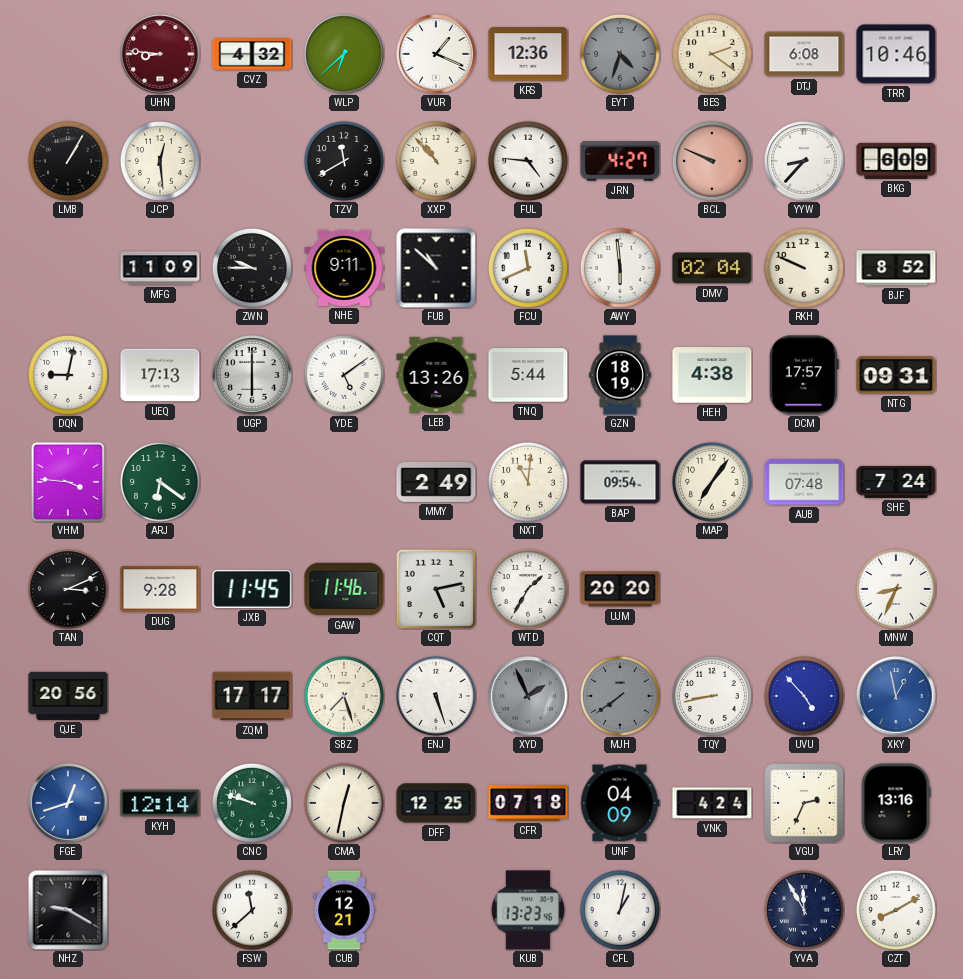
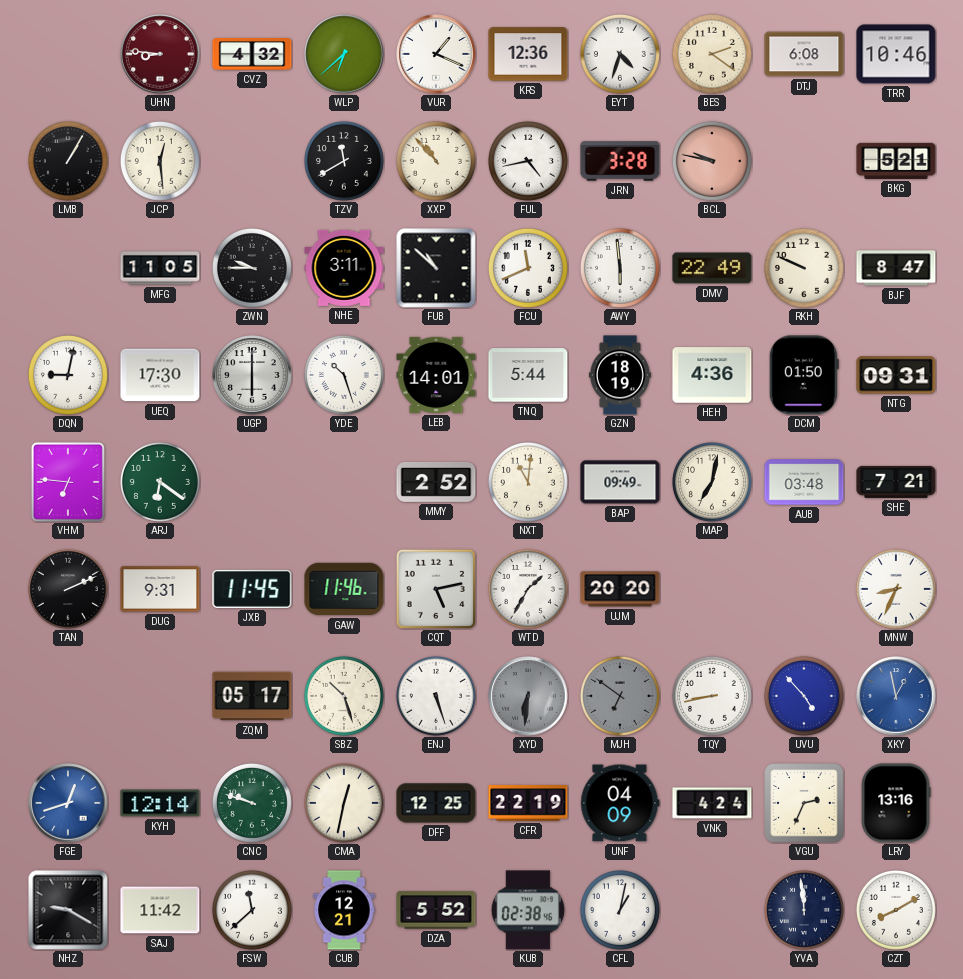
EYT dial: grey -> white (620, 54)
FUL: 4:46 -> 4:43 (528, 161)
JRN: 4:27 -> 3:28 (620, 161)
BCL: 9:49 -> 9:47 (712, 161)
YYW: 8:37 -> none (804, 161)
BKG: 6:09 -> 5:21 (896, 161)
MFG: 11:09 -> 11:05 (160, 268)
NHE: 9:11 -> 3:11 (344, 268)
DMV: 02:04 -> 22:49 (712, 268)
BJF: 8:52 -> 8:47 (896, 268)
UEQ: 17:13 -> 17:30 (160, 375)
YDE: 5:09 -> 10:27 (344, 375)
LEB: 13:26 -> 14:01 (436, 375)
HEH: 4:38 -> 4:36 (712, 375)
DCM: 17:57 -> 01:50 (804, 375)
VHM: 3:46 -> 6:46 (68, 482)
MMY: 2:49 -> 2:52 (436, 482)
BAP: 09:54 -> 09:49 (620, 482)
MAP: 7:06 -> 7:02 (712, 482)
AUB: 07:48 -> 03:48 (804, 482)
SHE: 7:24 -> 7:21 (896, 482)
TAN: 3:11 -> 2:11 (68, 589)
DUG: 9:28 -> 9:31 (160, 589)
QJE: 20:56 -> none (68, 696)
ZQM: 17:17 -> 05:17 (252, 696)
SBZ: 7:27 -> 10:27 (344, 696)
XYD: 1:56 -> 6:31 (528, 696)
MJH: 7:39 -> 6:51 (620, 696)
CFR: 07:18 -> 22:19 (528, 804)
SAJ: none -> 11:42 (160, 910)
DZA: none -> 5:52 (436, 910)
KUB: 13:23 -> 02:38 (528, 910)
YVA: 11:55 -> 11:59 (804, 910)
